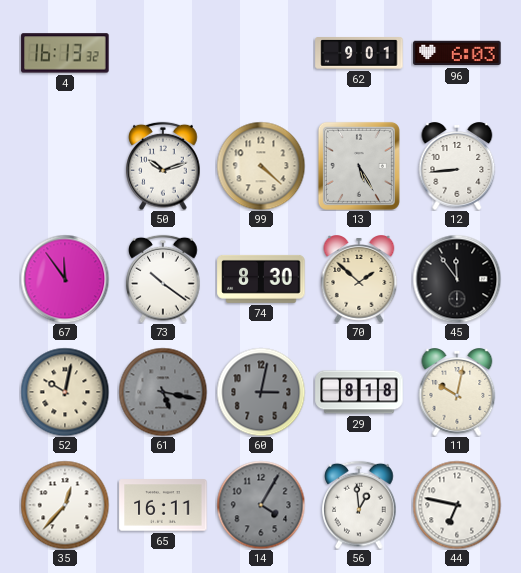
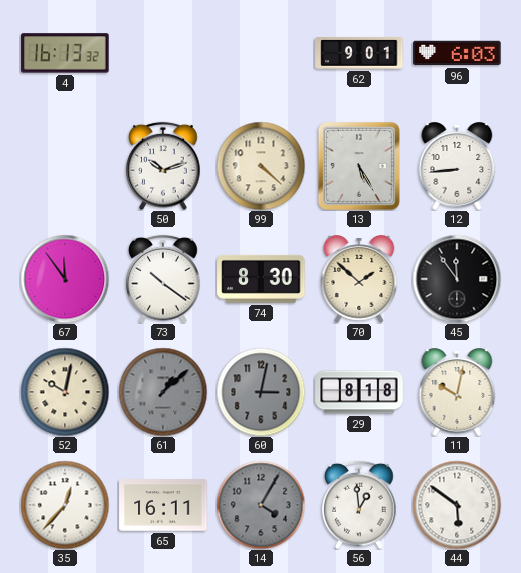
61: 5:17 -> 1:08 (163, 392)
44: 6:47 -> 5:51 (457, 505)
